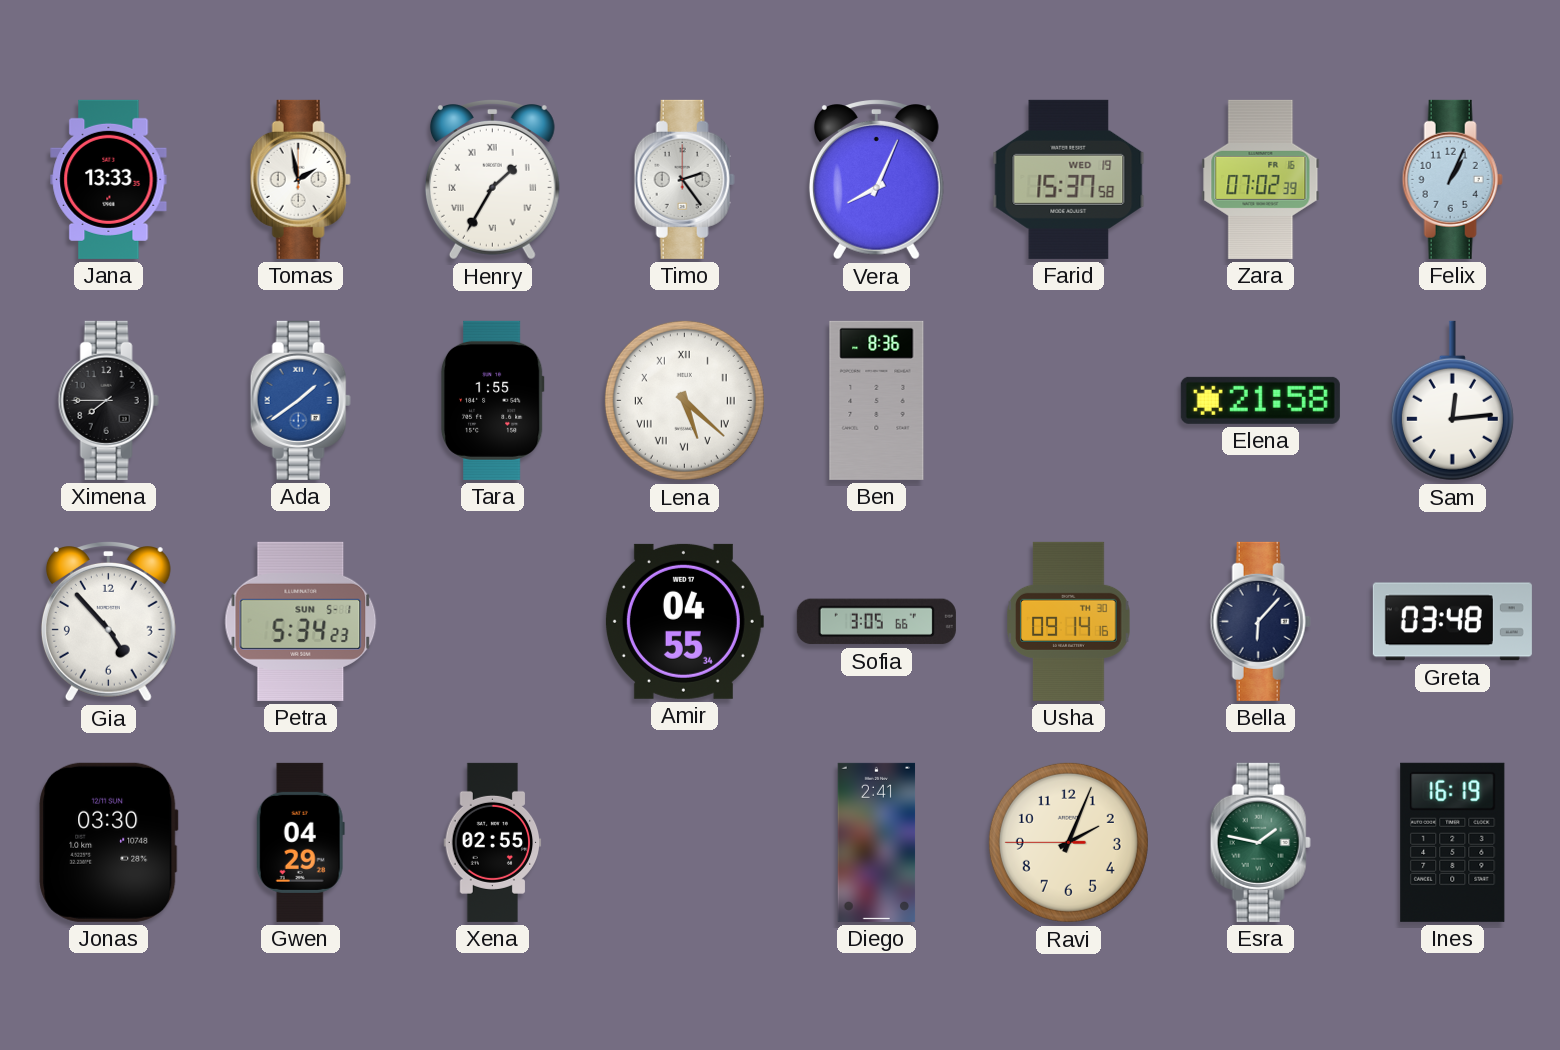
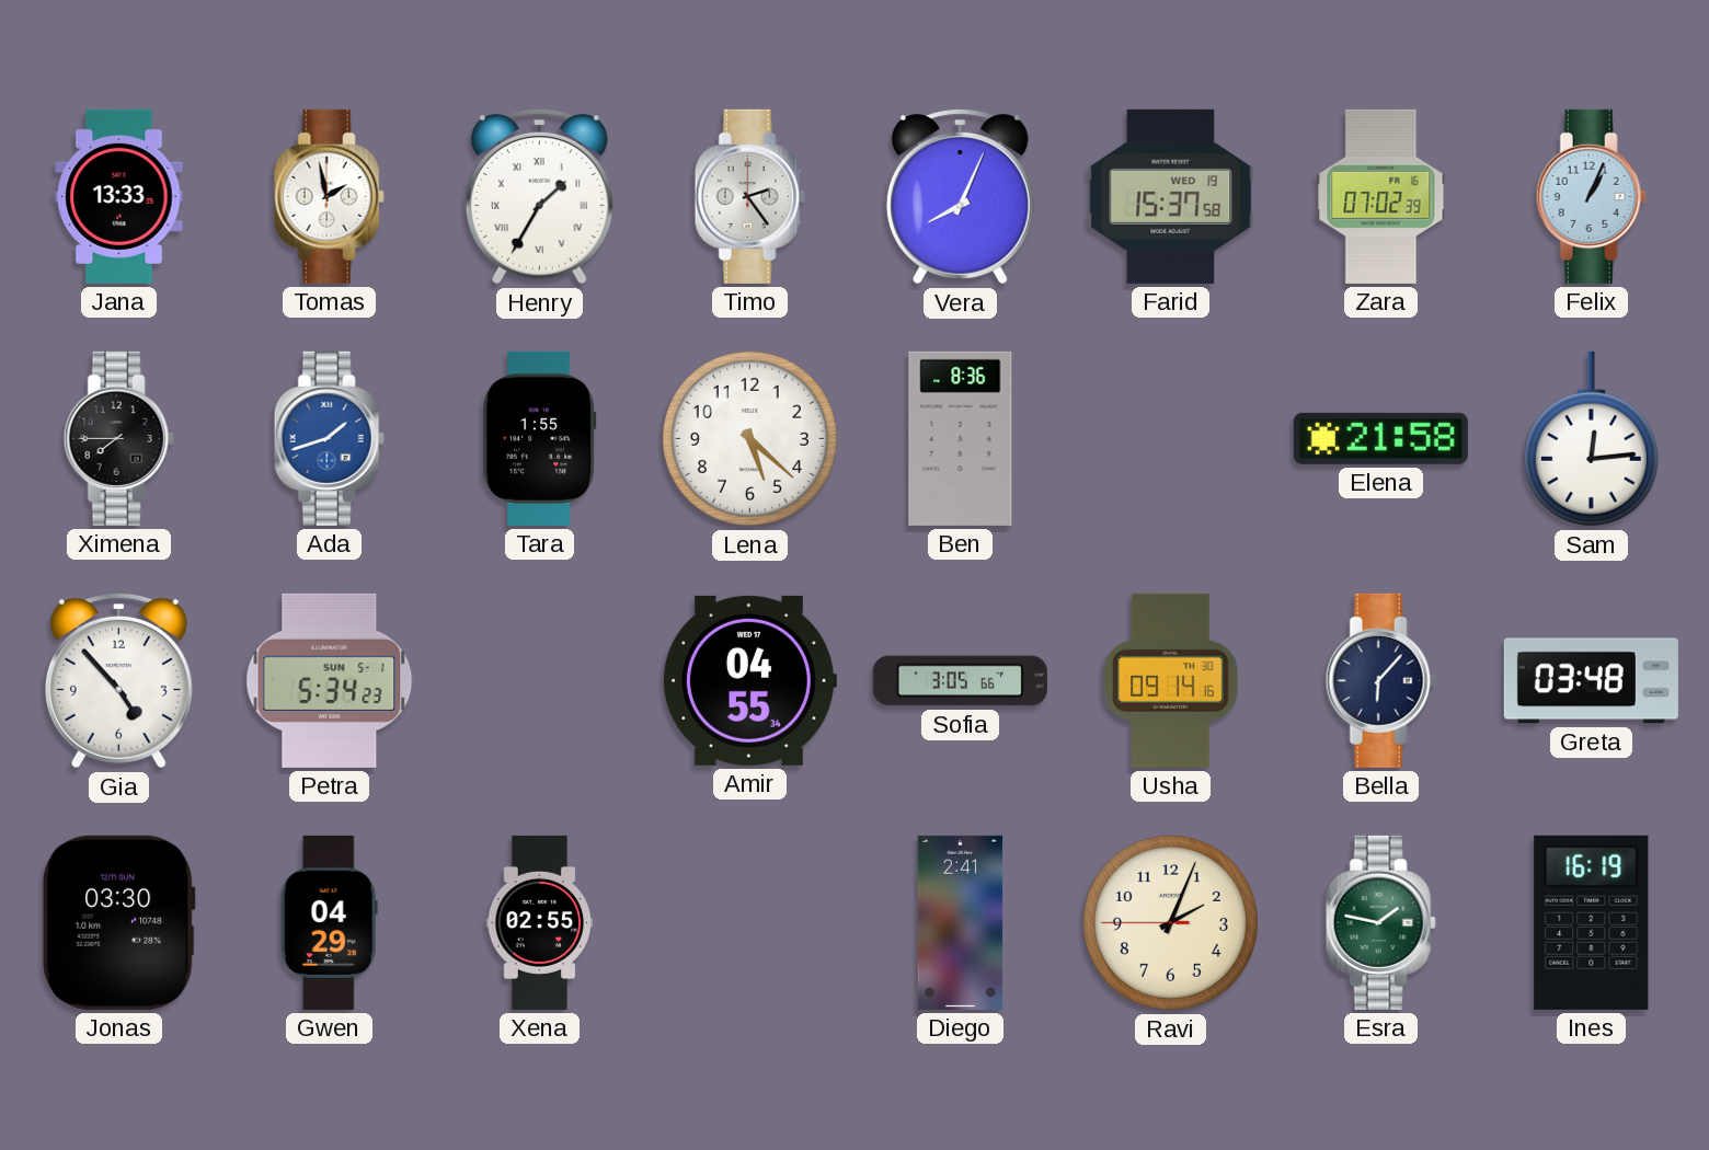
Ada: 1:39 -> 1:42 (329, 438)
Lena numerals: Roman -> Arabic (749, 438)
